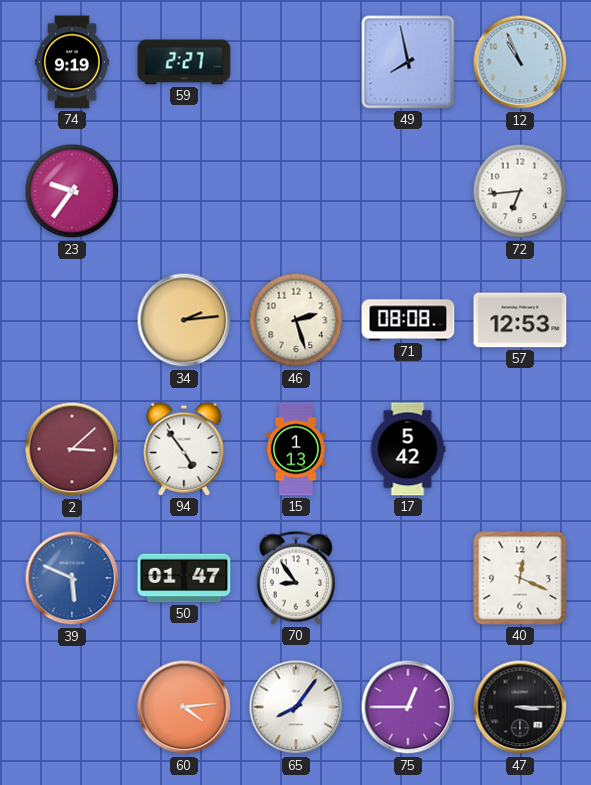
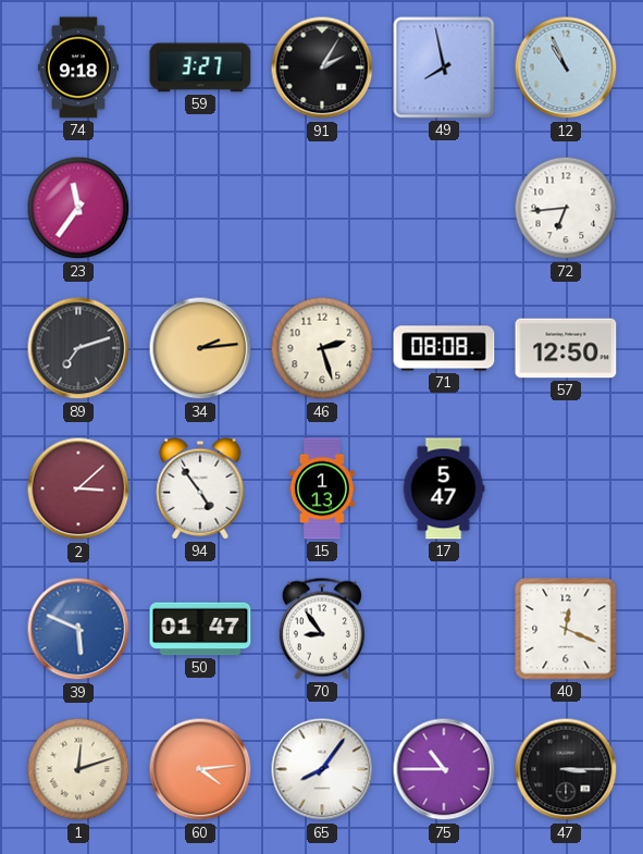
74: 9:19 -> 9:18 (78, 67)
59: 2:27 -> 3:27 (200, 67)
91: none -> 2:05 (322, 67)
23: 9:36 -> 11:36 (78, 208)
89: none -> 7:12 (78, 348)
57: 12:53 -> 12:50 (566, 348)
17: 5:42 -> 5:47 (444, 488)
1: none -> 12:12 (78, 769)
75: 12:45 -> 10:45 (444, 769)
